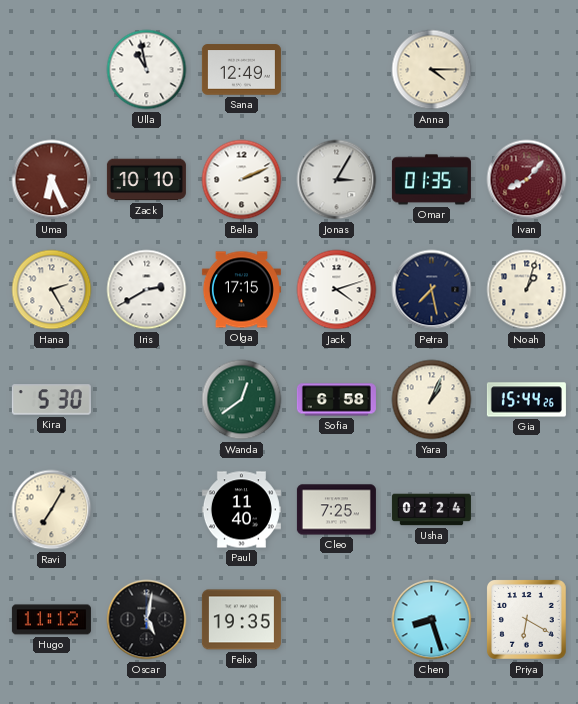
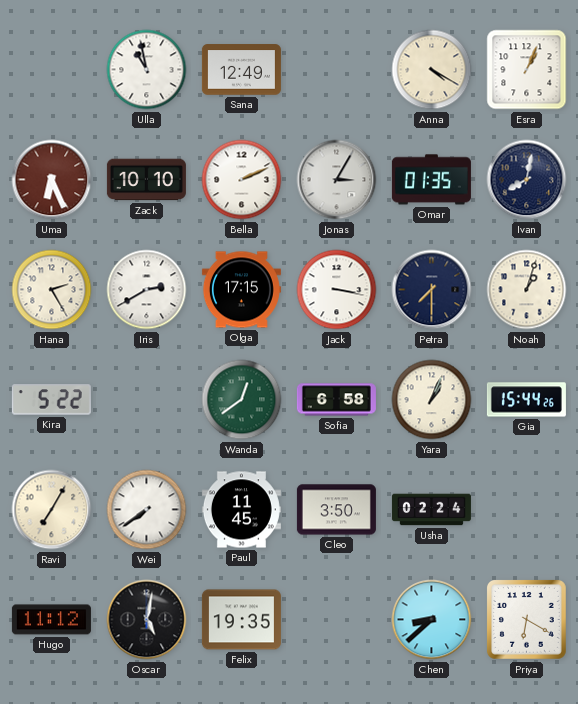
Anna: 4:15 -> 4:20 (432, 70)
Esra: none -> 1:04 (527, 70)
Ivan: 8:07 -> 8:02 (527, 180)
Ivan dial: burgundy -> navy (527, 180)
Jack: 4:12 -> 3:17 (337, 290)
Petra: 7:28 -> 7:30 (432, 290)
Kira: 5:30 -> 5:22 (51, 400)
Wei: none -> 7:39 (147, 510)
Paul: 11:40 -> 11:45 (241, 510)
Cleo: 7:25 -> 3:50 (336, 510)
Chen: 8:27 -> 8:38 (432, 620)
